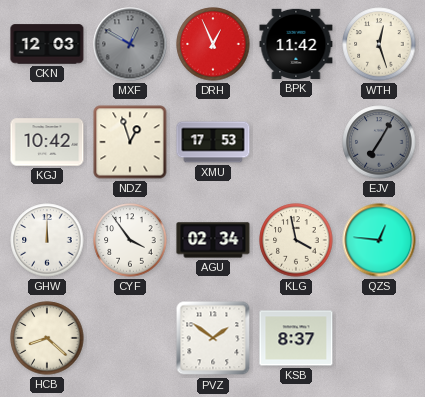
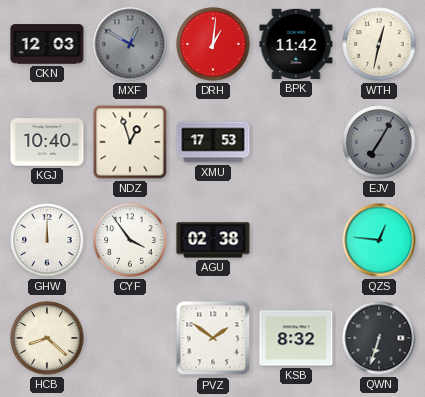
DRH: 12:56 -> 1:01 (213, 44)
WTH: 12:27 -> 12:32 (379, 44)
KGJ: 10:42 -> 10:40 (47, 142)
AGU: 02:34 -> 02:38 (213, 240)
KLG: 3:58 -> none (296, 240)
KSB: 8:37 -> 8:32 (296, 338)
QWN: none -> 6:33 (379, 338)
